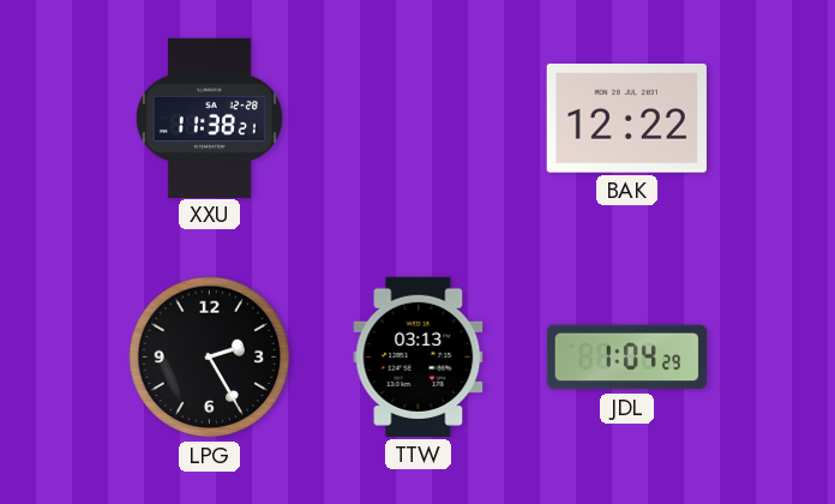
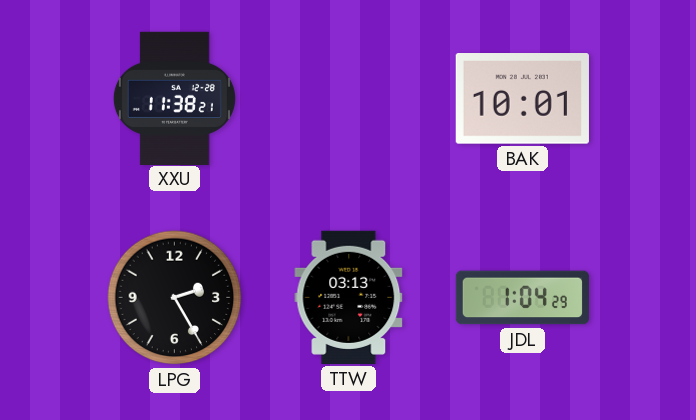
BAK: 12:22 -> 10:01 (522, 99)
